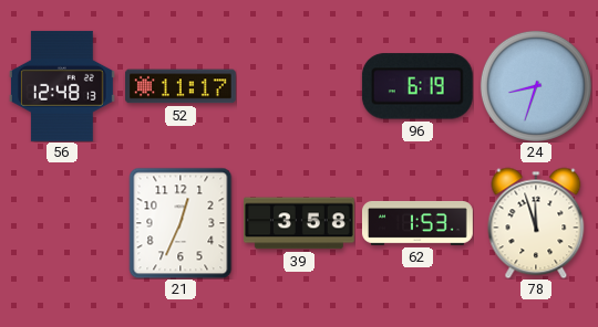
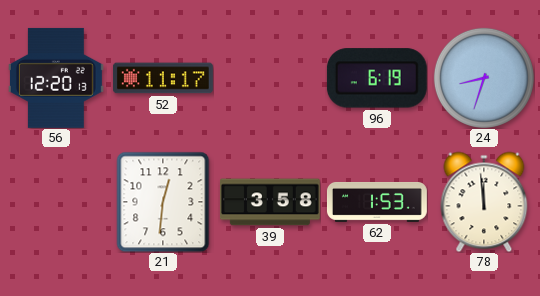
56: 12:48 -> 12:20 (56, 78)
21: 12:34 -> 12:31 (163, 202)
78: 11:57 -> 11:59 (484, 202)
